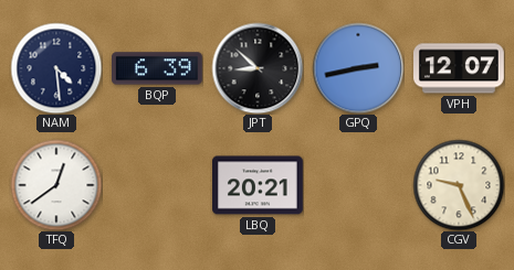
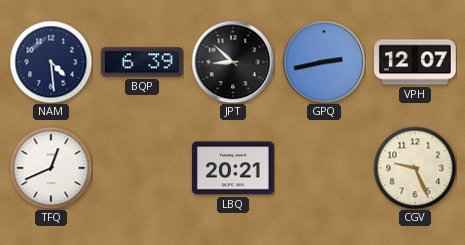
TFQ: 12:39 -> 12:41 (51, 168)
